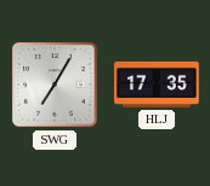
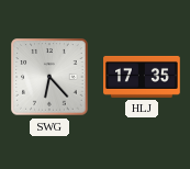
SWG: 7:05 -> 6:23 (49, 77)
